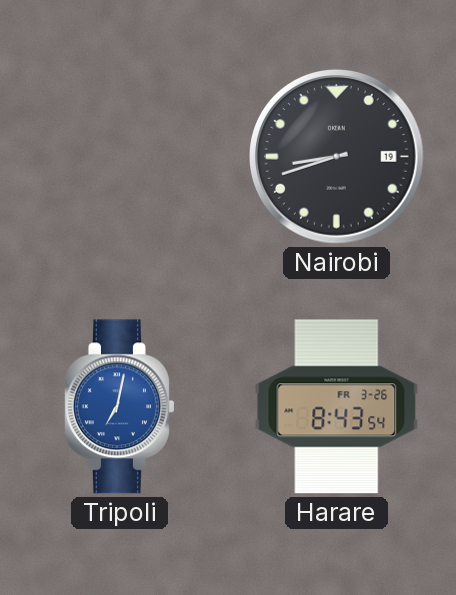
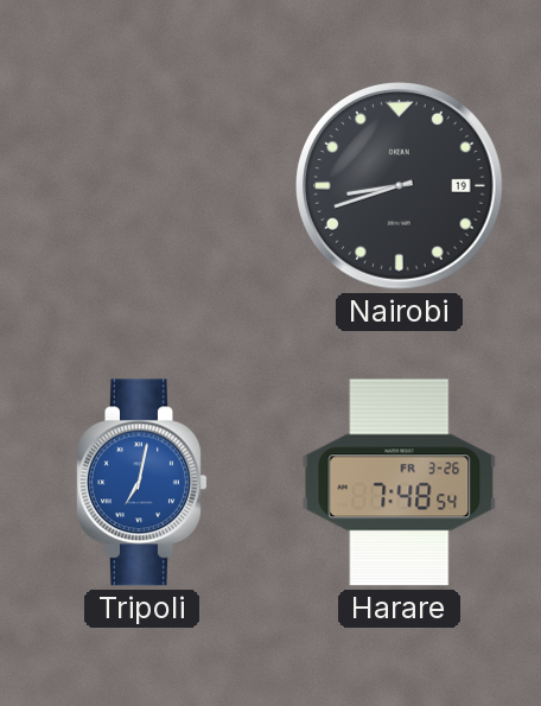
Harare: 8:43 -> 7:48 (400, 483)
